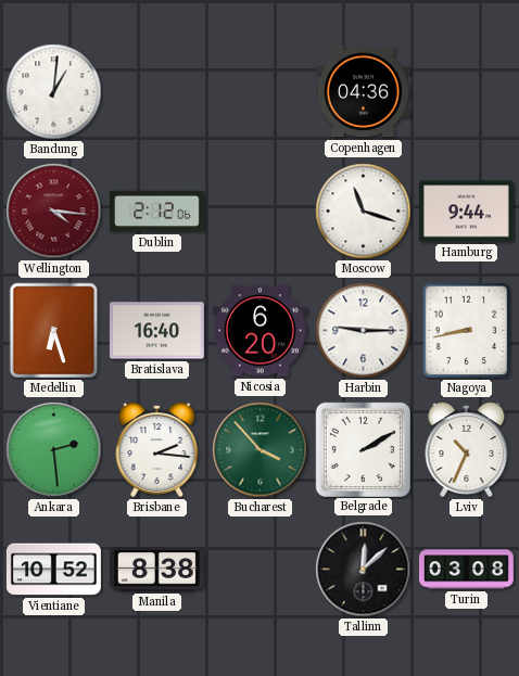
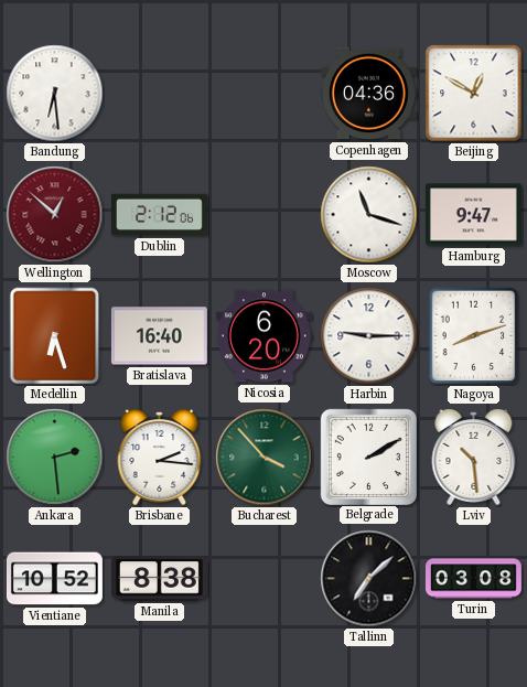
Bandung: 1:01 -> 6:29 (55, 94)
Beijing: none -> 12:50 (474, 94)
Wellington: 4:16 -> 12:52 (55, 215)
Hamburg: 9:44 -> 9:47 (473, 215)
Nagoya: 8:43 -> 8:12 (474, 336)
Lviv: 10:34 -> 10:29 (474, 458)
Tallinn: 12:08 -> 7:08 (369, 579)
